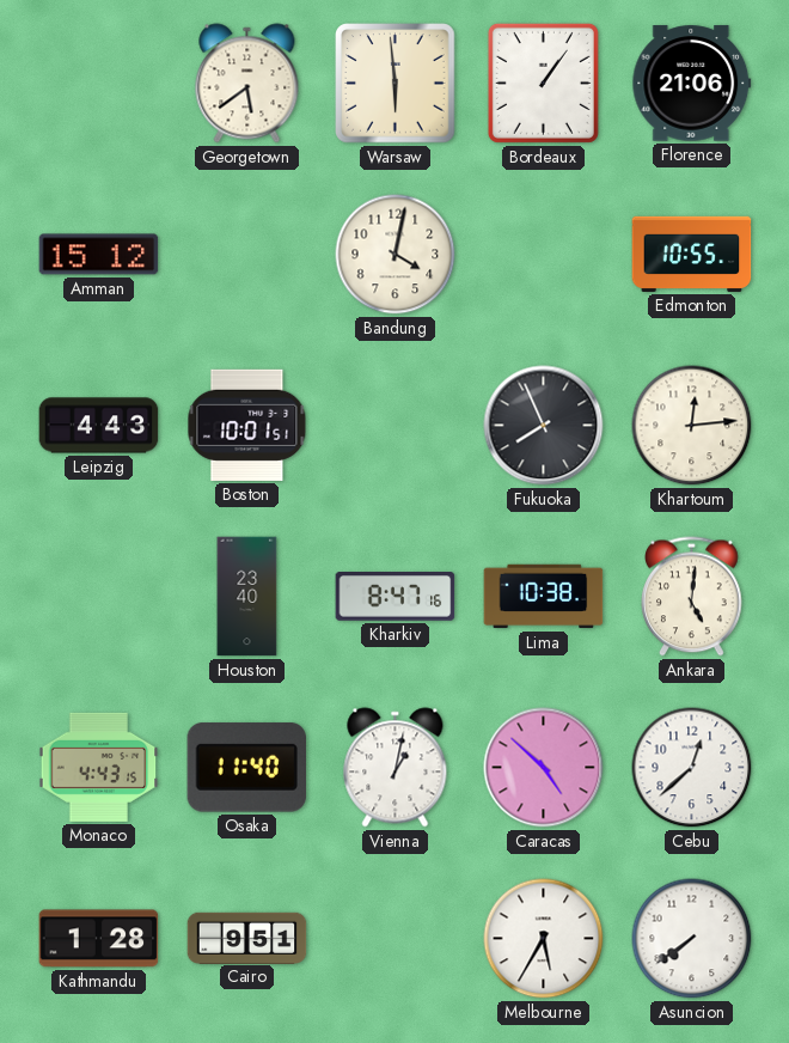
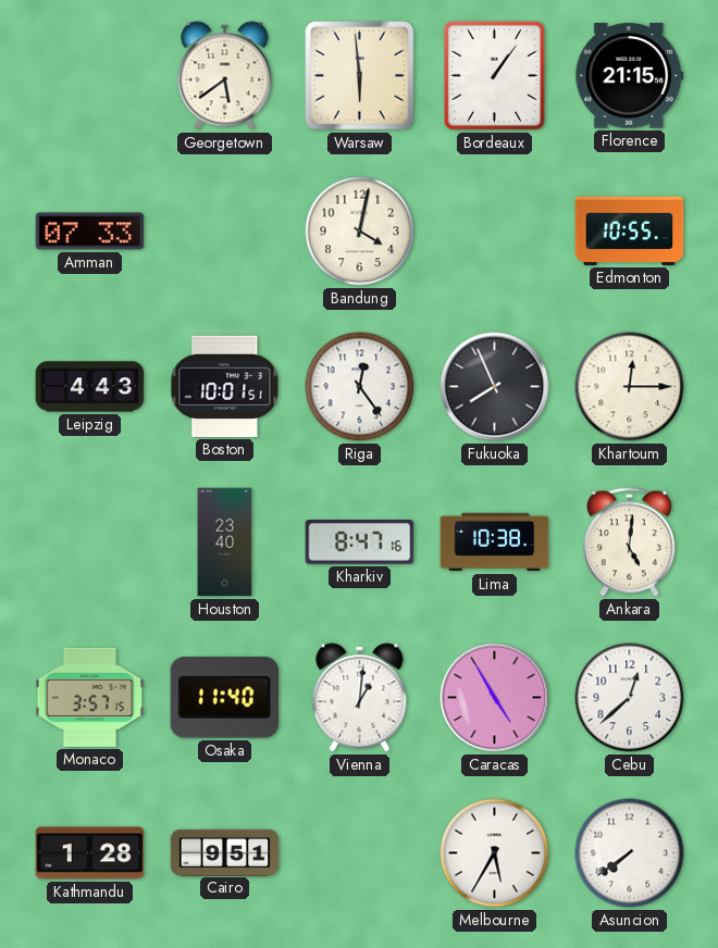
Florence: 21:06 -> 21:15 (630, 76)
Amman: 15:12 -> 07:33 (90, 232)
Riga: none -> 12:24 (360, 387)
Khartoum: 12:14 -> 12:15 (630, 387)
Monaco: 4:43 -> 3:57 (90, 697)
Vienna: 1:02 -> 1:01 (360, 698)
Caracas: 4:52 -> 4:55 (495, 698)
